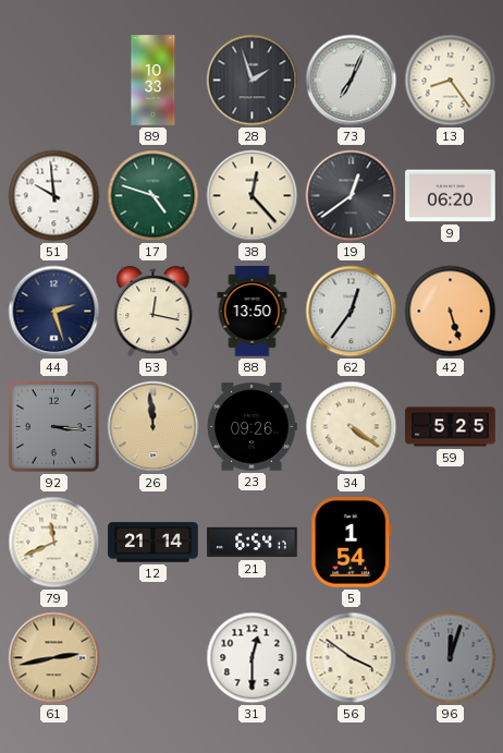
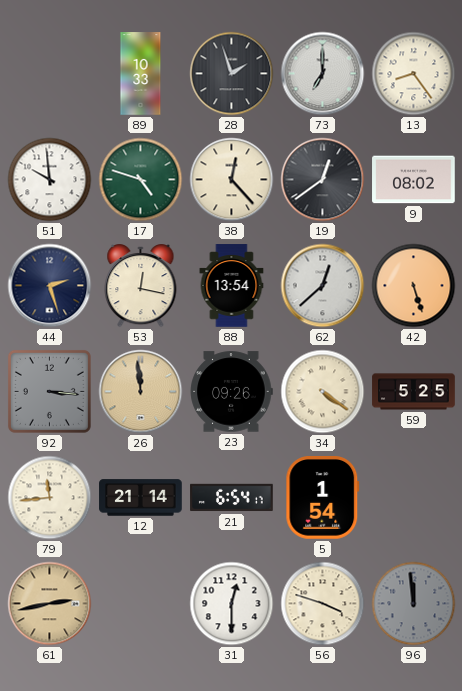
73: 7:04 -> 7:00 (323, 74)
9: 06:20 -> 08:02 (414, 180)
88: 13:50 -> 13:54 (232, 286)
62: 12:36 -> 12:38 (323, 286)
79: 11:41 -> 11:44 (50, 498)
56: 3:51 -> 3:48 (323, 604)
96: 12:03 -> 11:59 (414, 604)
